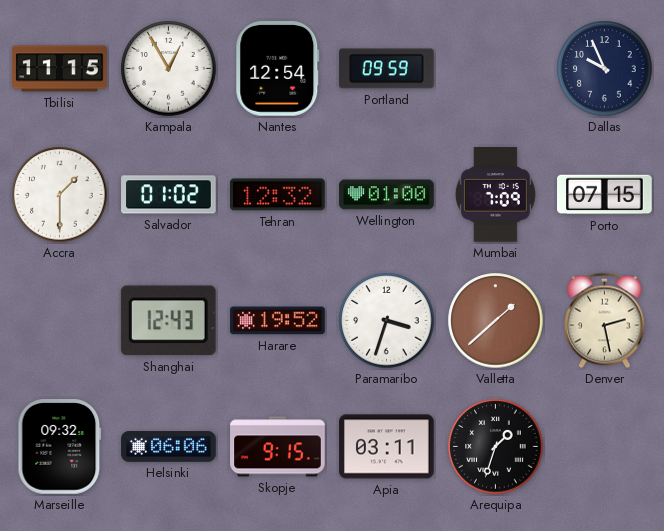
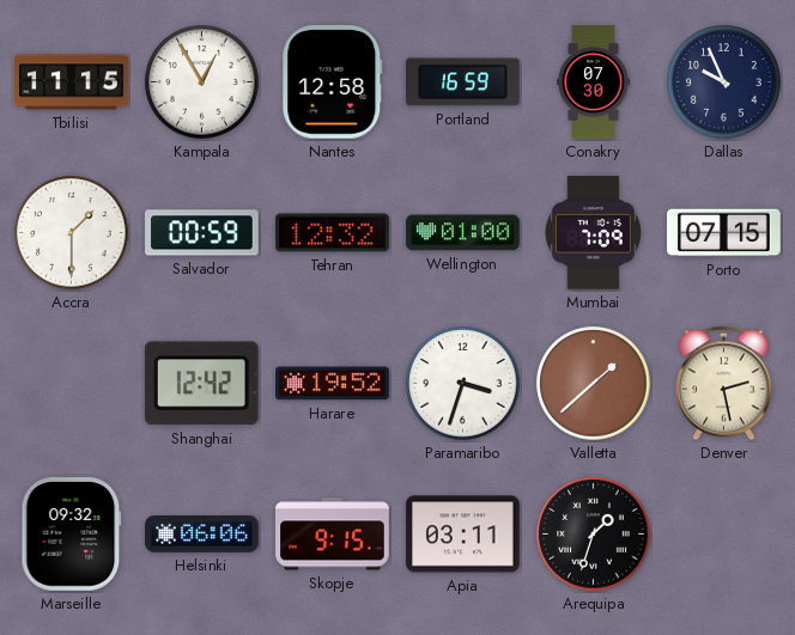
Nantes: 12:54 -> 12:58 (333, 83)
Portland: 09:59 -> 16:59 (463, 83)
Conakry: none -> 07:30 (594, 83)
Salvador: 01:02 -> 00:59 (202, 233)
Shanghai: 12:43 -> 12:42 (201, 384)
